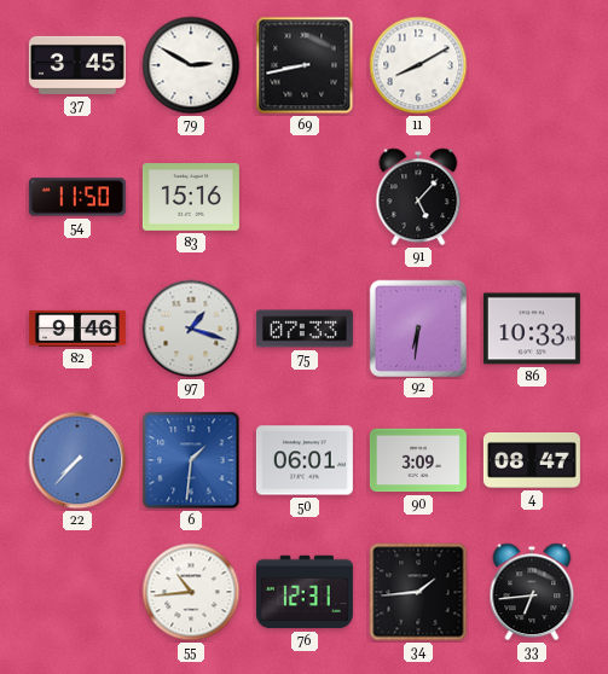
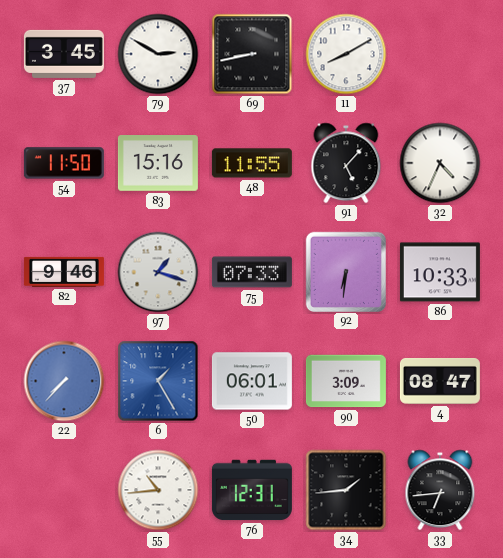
48: none -> 11:55 (252, 163)
32: none -> 4:34 (440, 163)
6: 1:31 -> 1:25 (158, 381)
